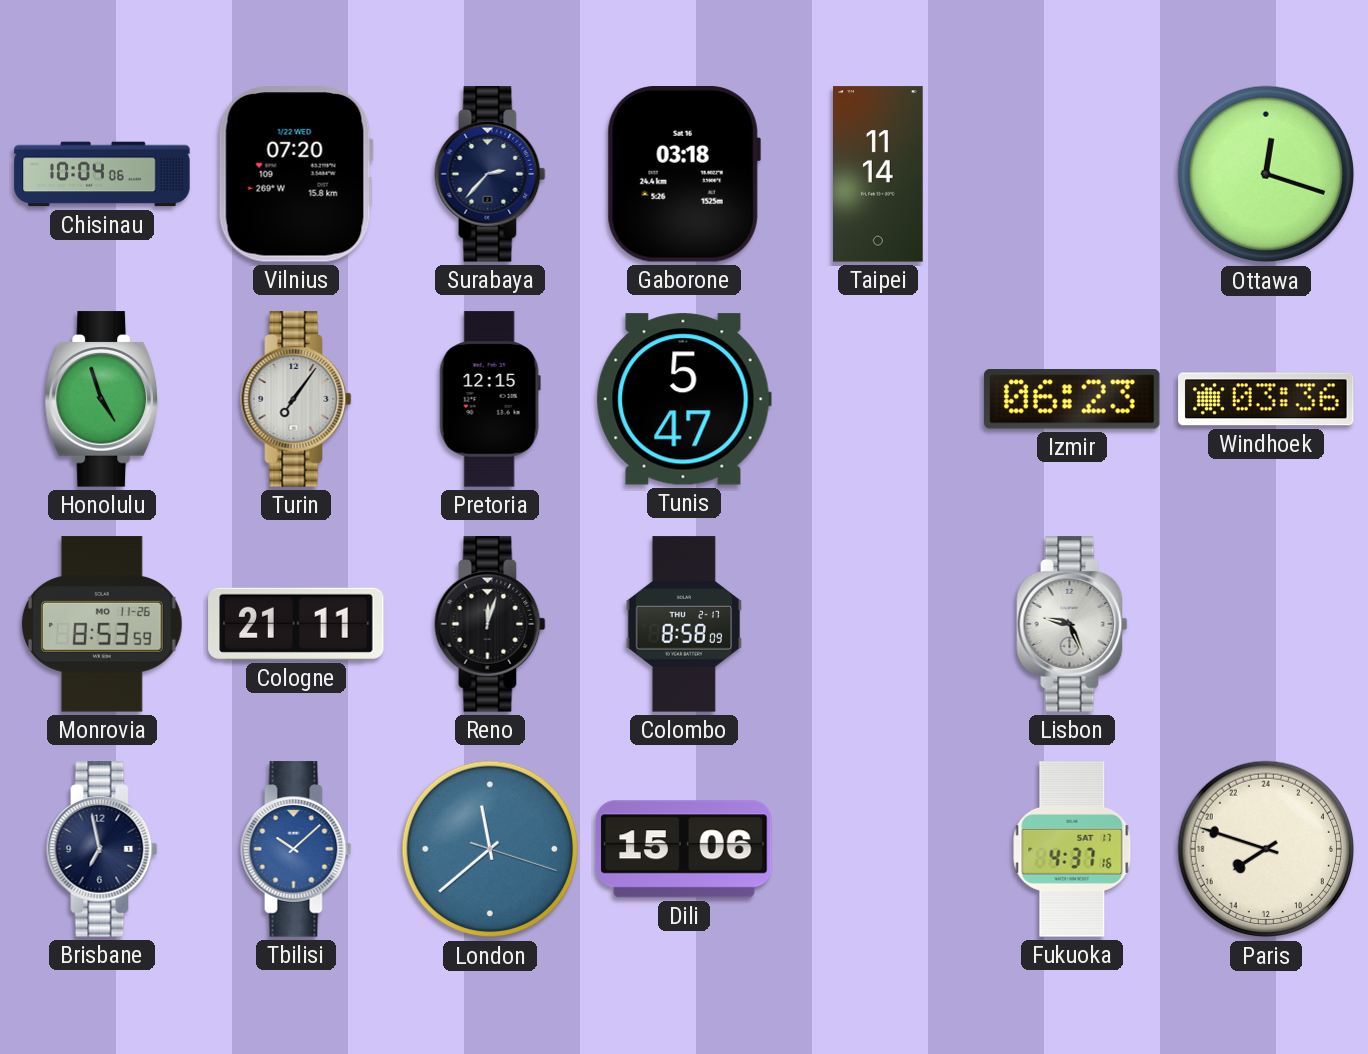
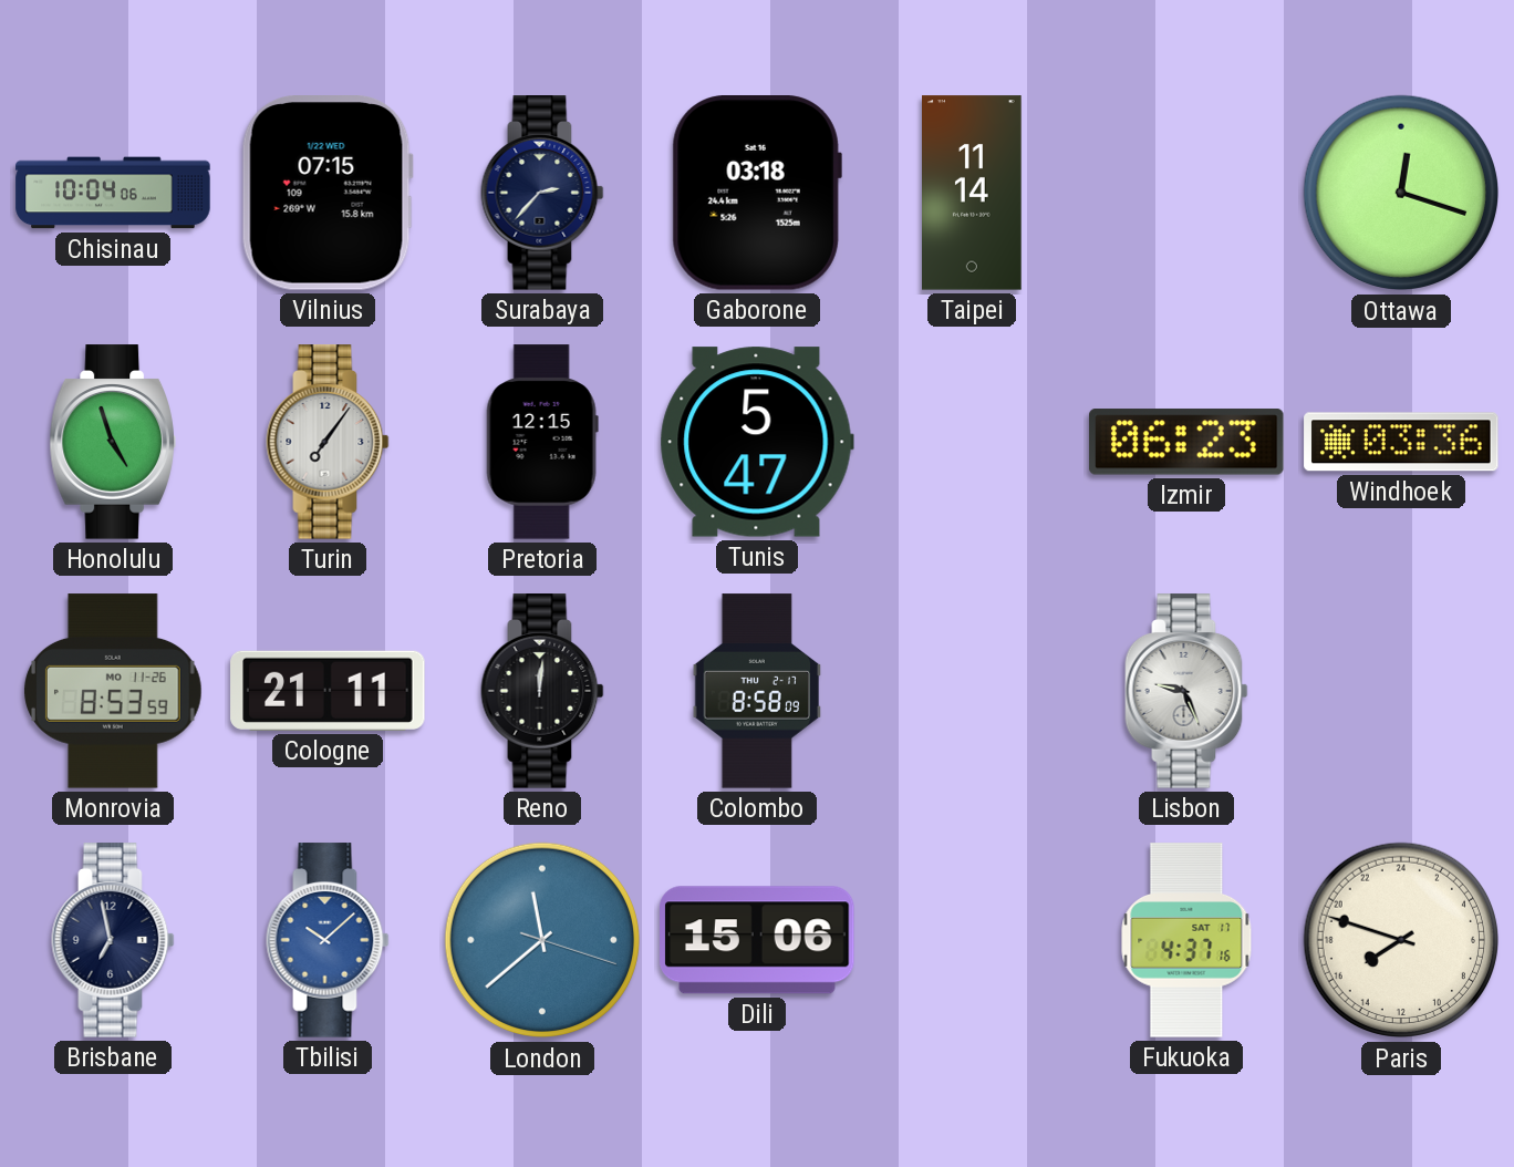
Vilnius: 07:20 -> 07:15 (328, 194)
Reno: 12:03 -> 12:01 (542, 691)
